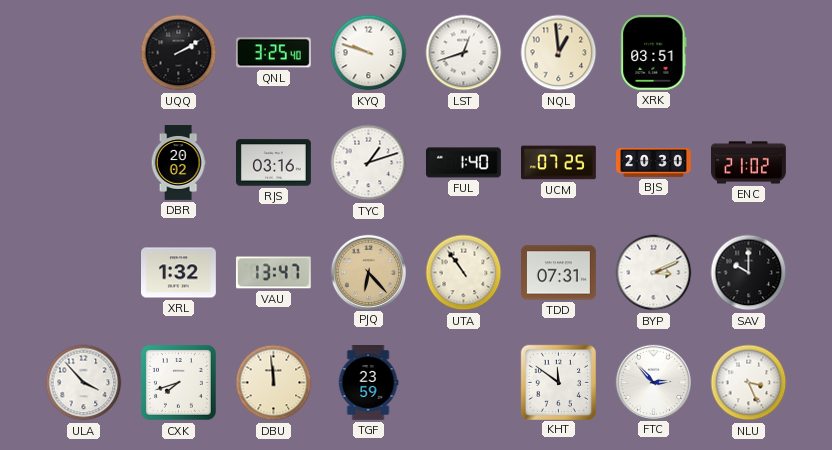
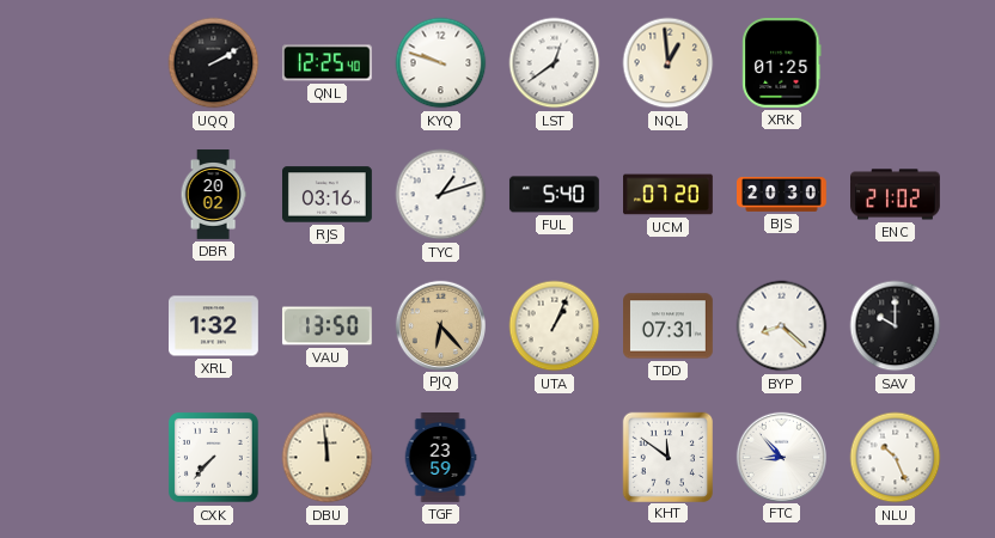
QNL: 3:25 -> 12:25 (326, 63)
LST: 12:42 -> 12:39 (555, 63)
XRK: 03:51 -> 01:25 (782, 62)
FUL: 1:40 -> 5:40 (555, 195)
UCM: 07:25 -> 07:20 (669, 195)
VAU: 13:47 -> 13:50 (326, 326)
UTA: 10:54 -> 1:04 (555, 326)
BYP: 3:11 -> 8:22 (782, 326)
ULA: 3:53 -> none (84, 383)
CXK: 7:42 -> 7:37 (214, 458)
FTC: 2:53 -> 8:53 (781, 457)
NLU: 3:26 -> 10:26 (896, 458)
